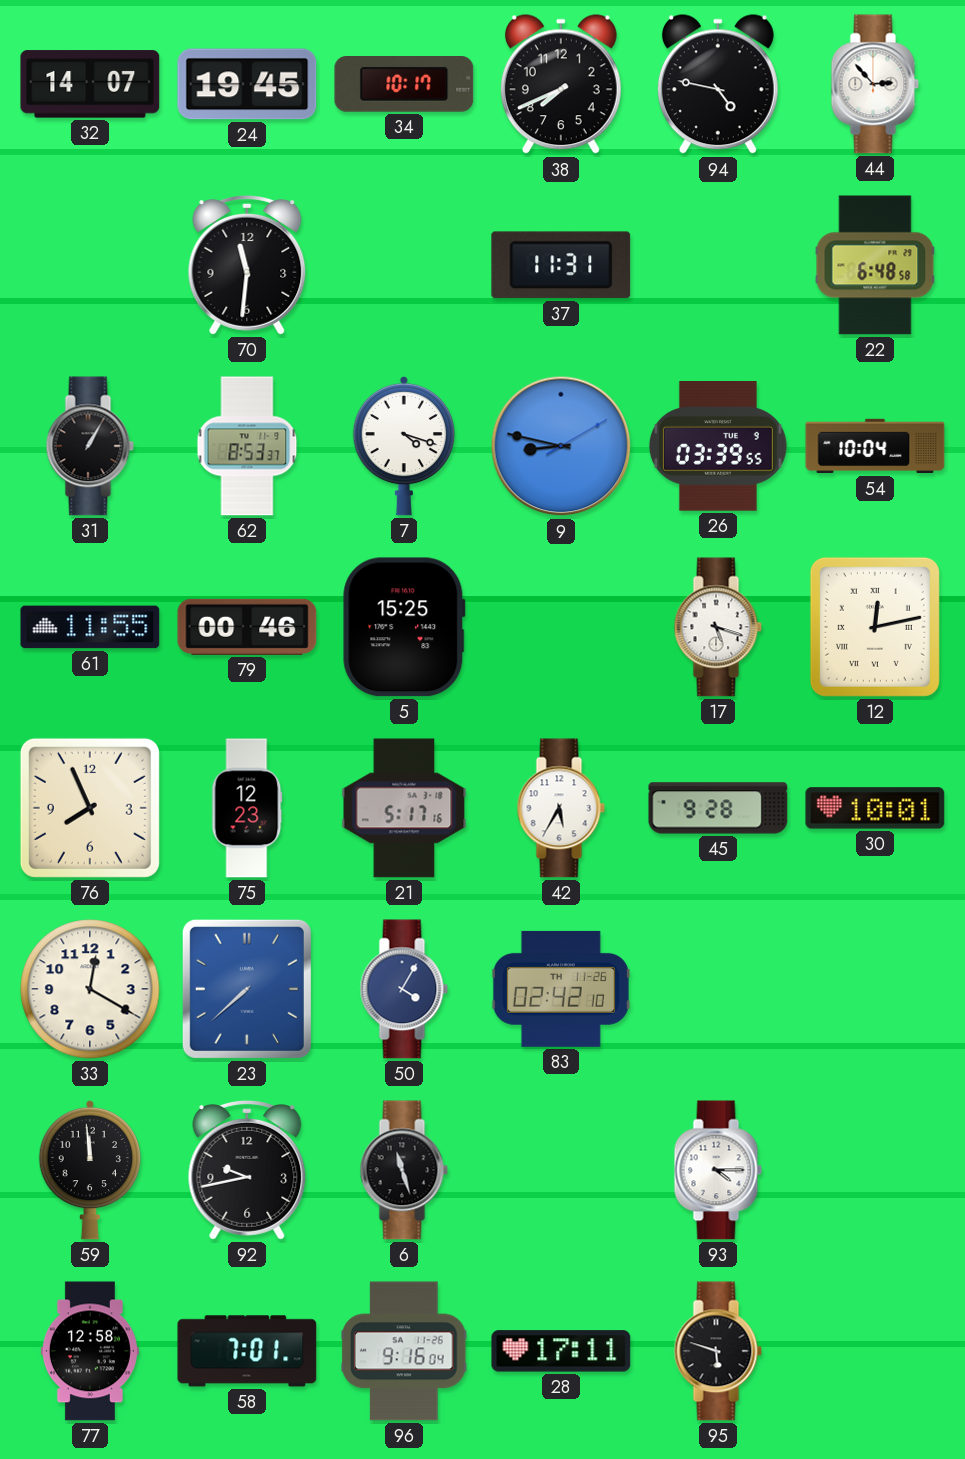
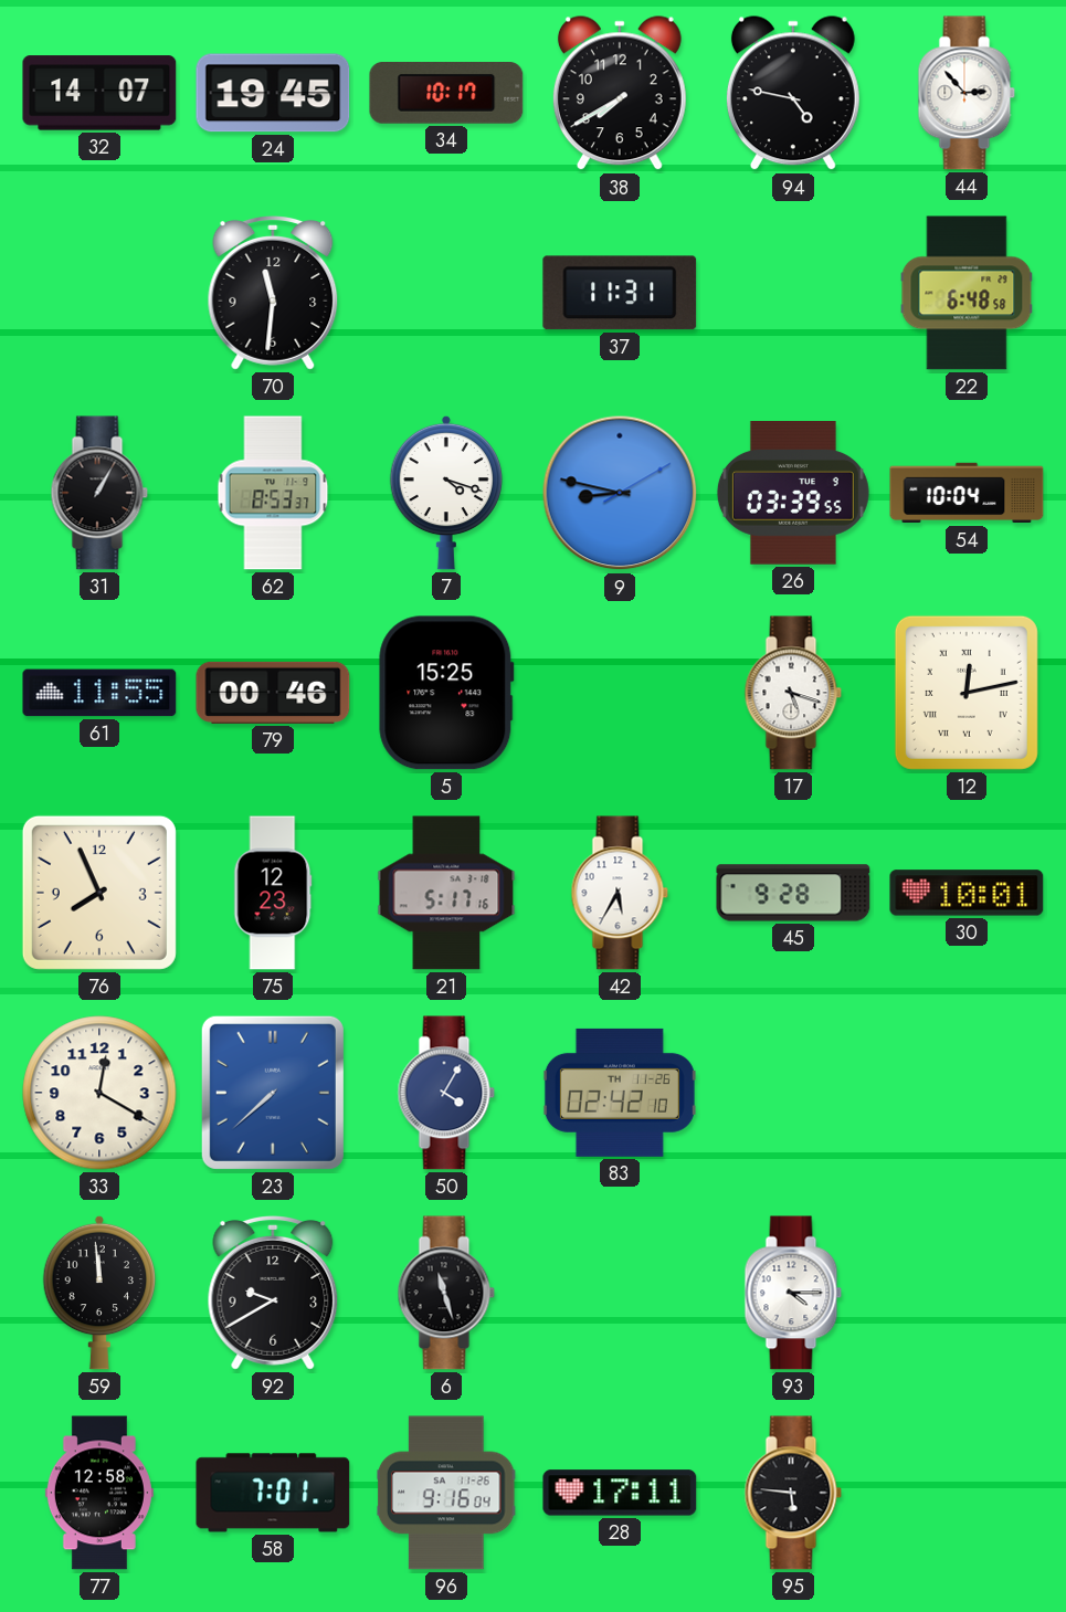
38: 7:41 -> 7:40 (620, 94)
92: 9:43 -> 9:40 (273, 1294)
95: 5:48 -> 5:46 (793, 1493)
